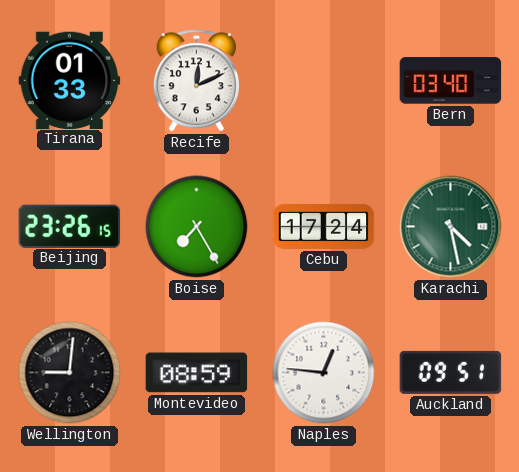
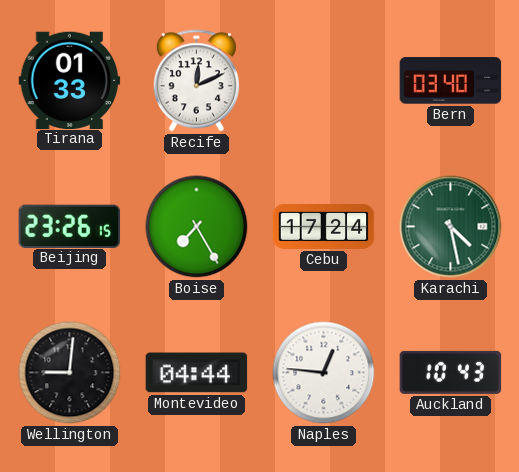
Montevideo: 08:59 -> 04:44 (197, 373)
Auckland: 09:51 -> 10:43 (451, 372)
